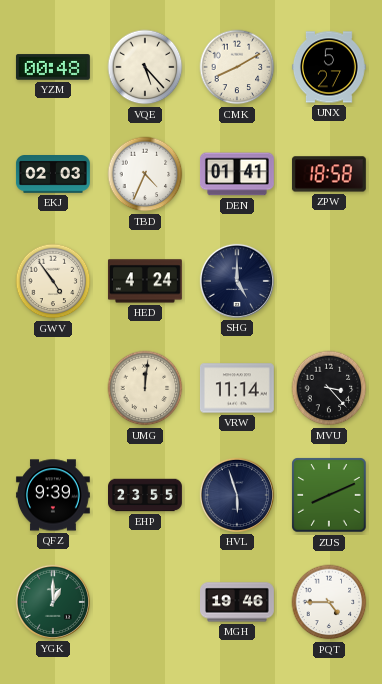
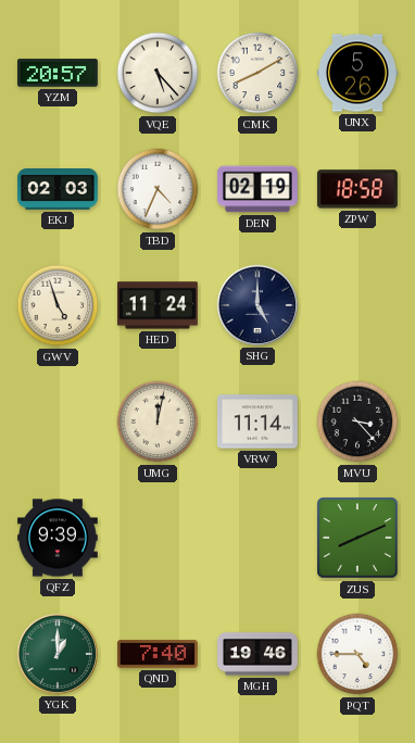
YZM: 00:48 -> 20:57 (58, 73)
UNX: 5:27 -> 5:26 (357, 73)
DEN: 01:41 -> 02:19 (257, 189)
GWV: 4:54 -> 4:57 (58, 305)
HED: 4:24 -> 11:24 (158, 305)
UMG: 12:01 -> 12:02 (158, 421)
EHP: 23:55 -> none (146, 495)
HVL: 5:57 -> none (237, 495)
QND: none -> 7:40 (158, 654)
